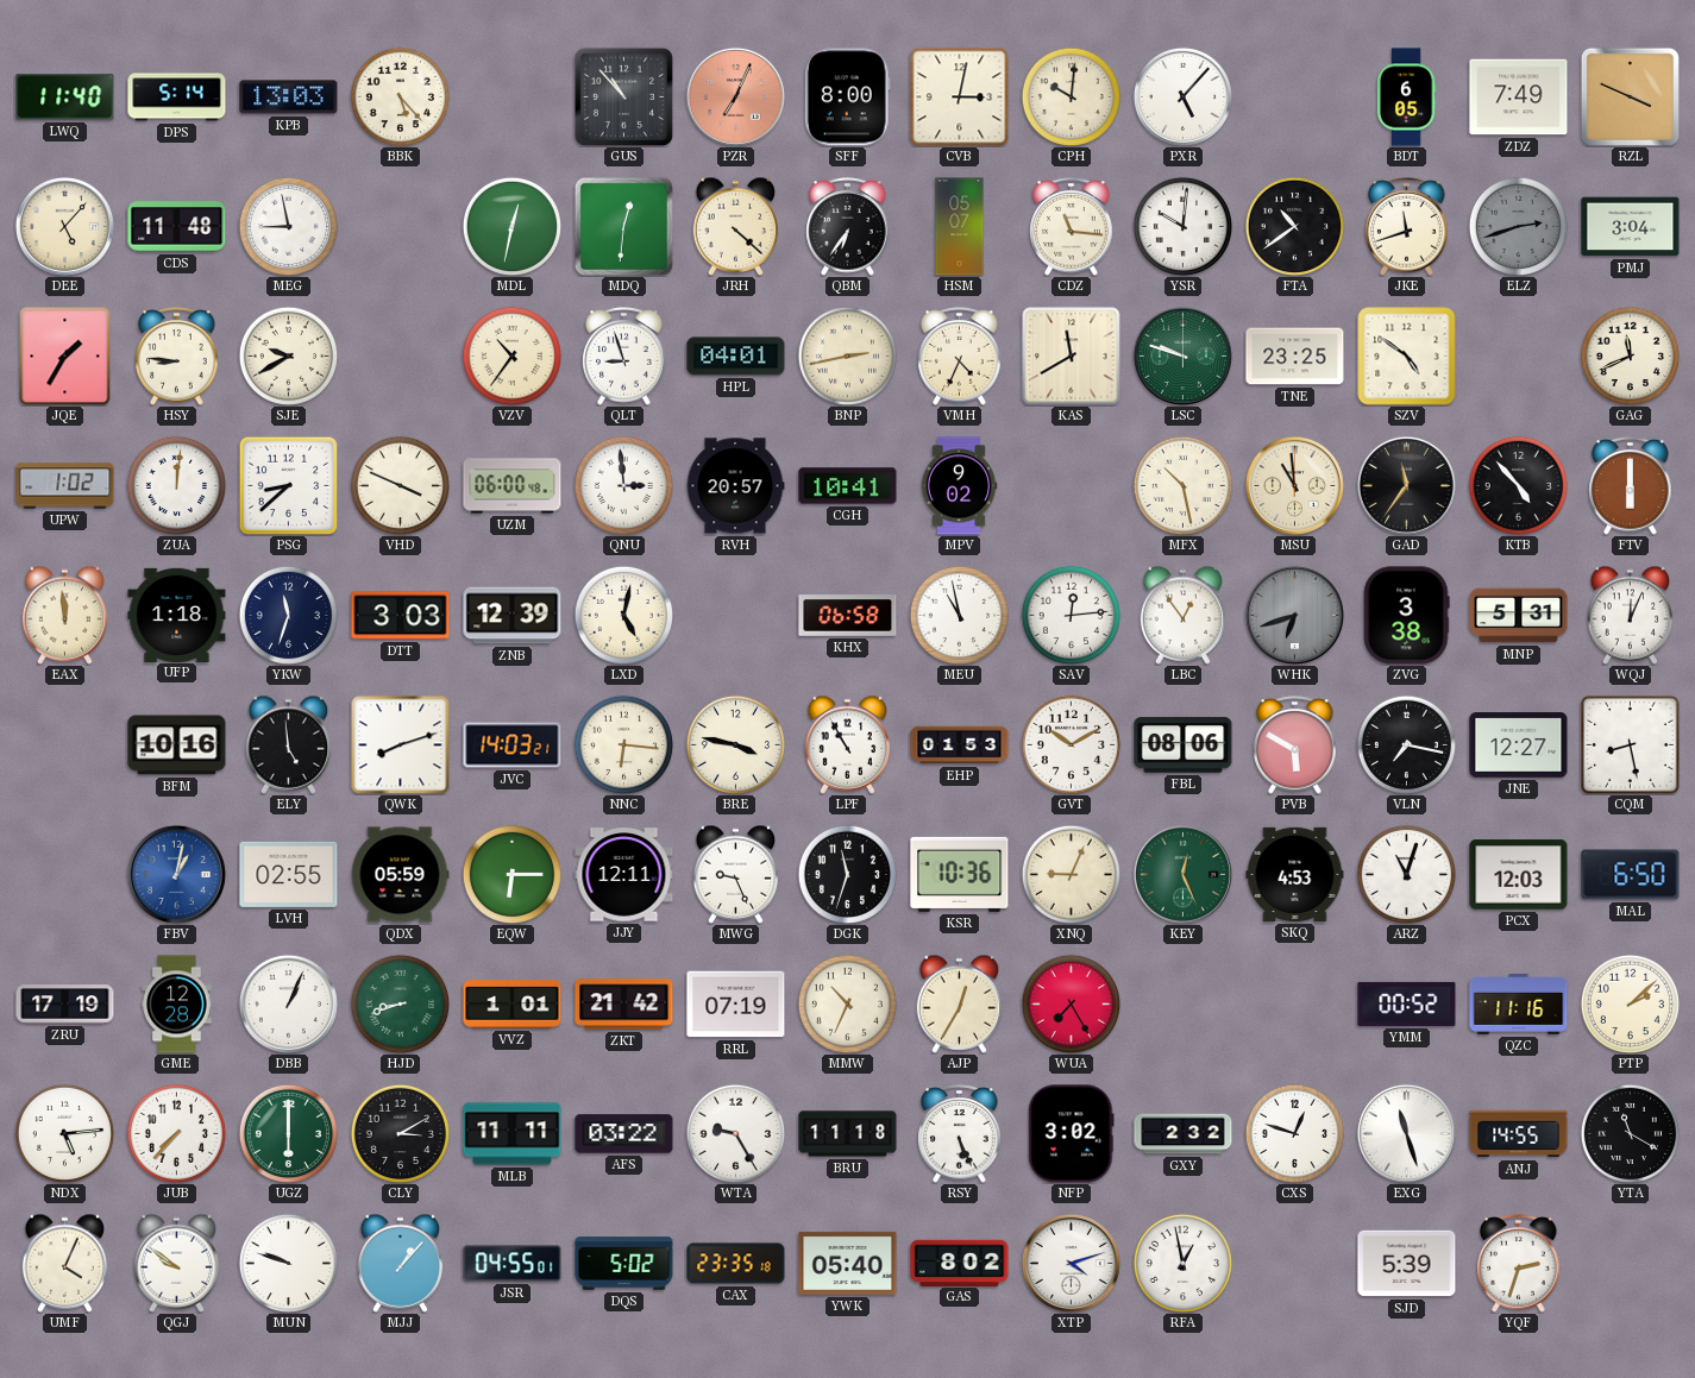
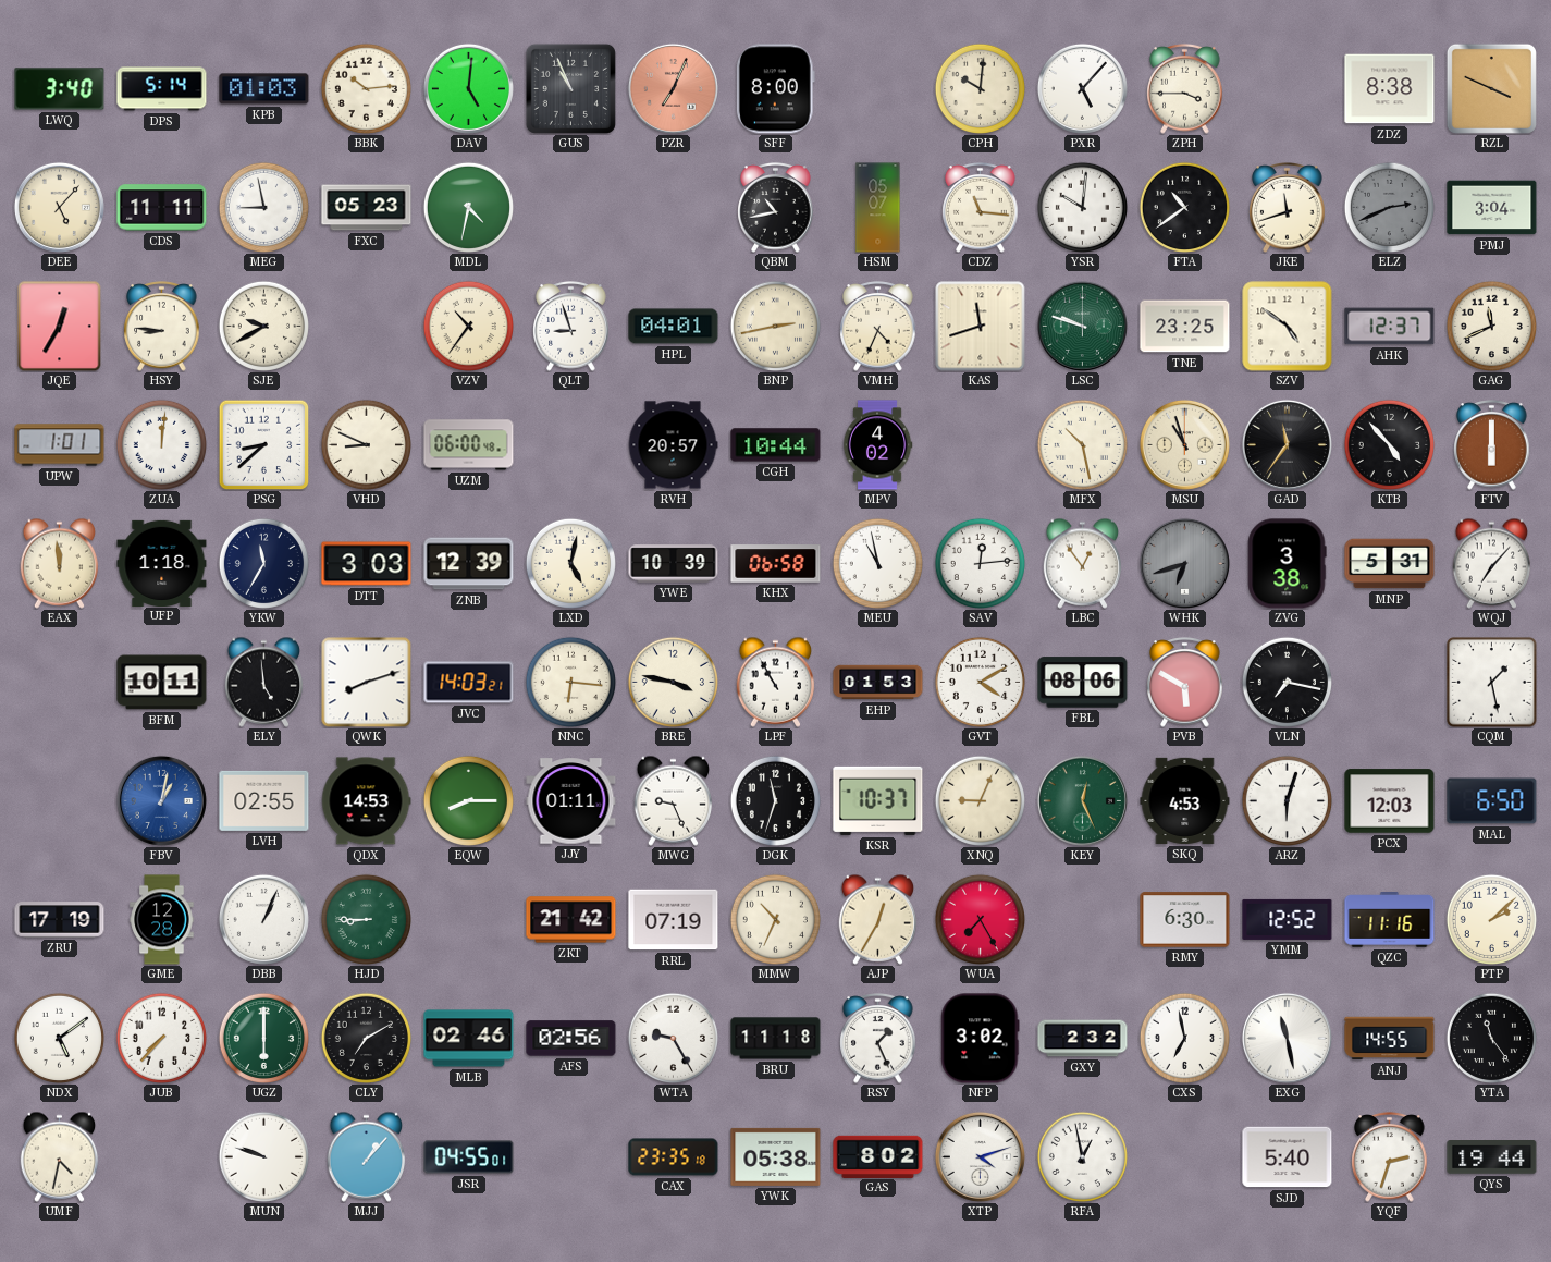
LWQ: 11:40 -> 3:40 (60, 89)
KPB: 13:03 -> 01:03 (264, 89)
BBK: 5:23 -> 10:14 (366, 88)
DAV: none -> 5:01 (468, 88)
GUS: 10:53 -> 10:56 (570, 88)
CVB: 3:02 -> none (959, 96)
ZPH: none -> 3:45 (1185, 89)
BDT: 6:05 -> none (1406, 97)
ZDZ: 7:49 -> 8:38 (1390, 89)
CDS: 11:48 -> 11:11 (162, 208)
FXC: none -> 05:23 (367, 208)
MDL: 12:32 -> 4:32 (468, 207)
MDQ: 12:31 -> none (623, 226)
JRH: 4:22 -> none (736, 226)
QBM: 6:36 -> 10:43 (776, 208)
ELZ: 2:42 -> 2:41 (1389, 207)
JQE: 1:35 -> 12:35 (60, 326)
KAS: 11:40 -> 11:42 (981, 327)
AHK: none -> 12:37 (1390, 327)
UPW: 1:02 -> 1:01 (60, 445)
VHD: 3:49 -> 8:49 (366, 444)
QNU: 2:59 -> none (623, 485)
CGH: 10:41 -> 10:44 (776, 445)
MPV: 9:02 -> 4:02 (877, 445)
MSU: 10:59 -> 10:57 (1184, 444)
YKW: 11:33 -> 11:35 (263, 563)
YWE: none -> 10:39 (674, 564)
WQJ: 12:04 -> 7:07 (1492, 563)
BFM: 10:16 -> 10:11 (162, 683)
GVT: 10:10 -> 4:10 (980, 682)
JNE: 12:27 -> none (1519, 745)
CQM: 8:28 -> 1:28 (1492, 683)
QDX: 05:59 -> 14:53 (366, 801)
EQW: 6:15 -> 8:15 (468, 800)
JJY: 12:11 -> 01:11 (571, 801)
KSR: 10:36 -> 10:37 (878, 800)
ARZ: 11:03 -> 6:03 (1287, 800)
HJD: 8:42 -> 8:45 (366, 919)
VVZ: 1:01 -> none (513, 1005)
RMY: none -> 6:30 (1185, 920)
YMM: 00:52 -> 12:52 (1288, 919)
NDX: 5:14 -> 5:09 (59, 1038)
CLY: 3:10 -> 7:10 (366, 1038)
MLB: 11:11 -> 02:46 (469, 1039)
AFS: 03:22 -> 02:56 (571, 1039)
RSY: 5:26 -> 1:26 (878, 1039)
CXS: 12:48 -> 6:58 (1184, 1038)
EXG: 11:27 -> 11:28 (1287, 1038)
YTA: 11:20 -> 11:24 (1491, 1038)
UMF: 4:04 -> 4:32 (60, 1156)
QGJ: 9:51 -> none (177, 1263)
DQS: 5:02 -> none (624, 1264)
YWK: 05:40 -> 05:38 (776, 1156)
SJD: 5:39 -> 5:40 (1288, 1157)
QYS: none -> 19:44 (1492, 1157)
